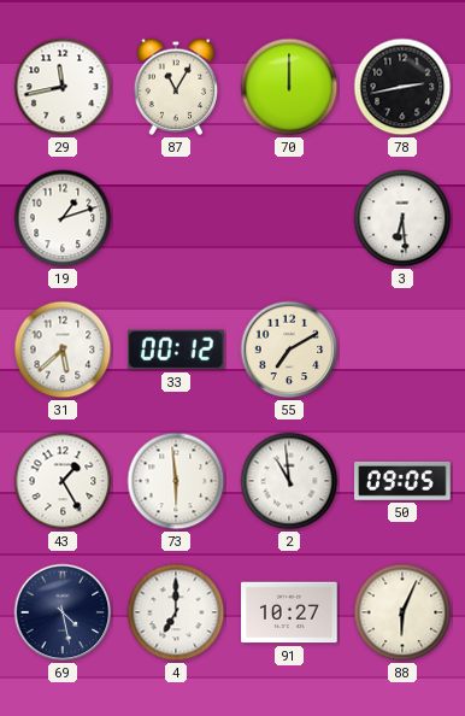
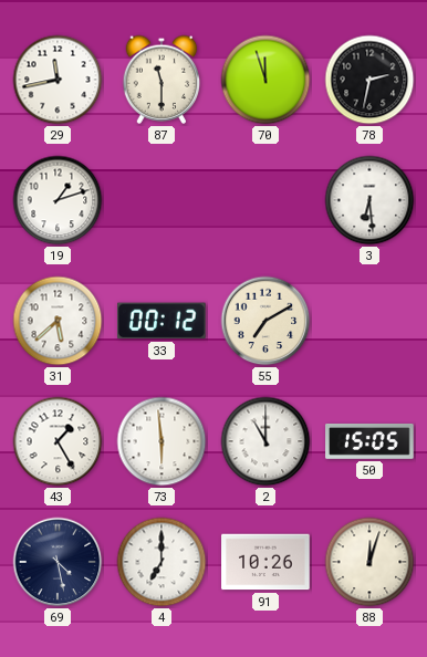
87: 11:05 -> 11:30 (162, 80)
70: 12:00 -> 11:57 (265, 80)
78: 2:43 -> 2:32 (369, 80)
2: 10:59 -> 11:00 (265, 441)
50: 09:05 -> 15:05 (369, 441)
91: 10:27 -> 10:26 (265, 562)
88: 6:04 -> 12:03 (369, 562)
